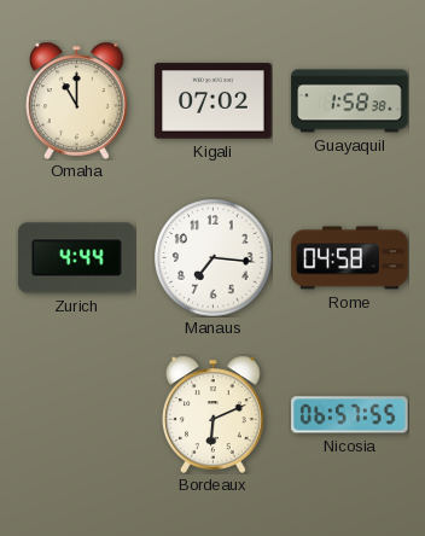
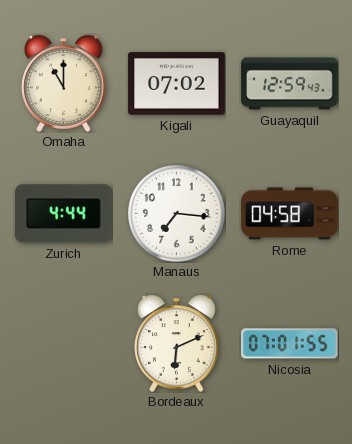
Guayaquil: 1:58 -> 12:59 (290, 84)
Nicosia: 06:57 -> 07:01 (290, 344)
